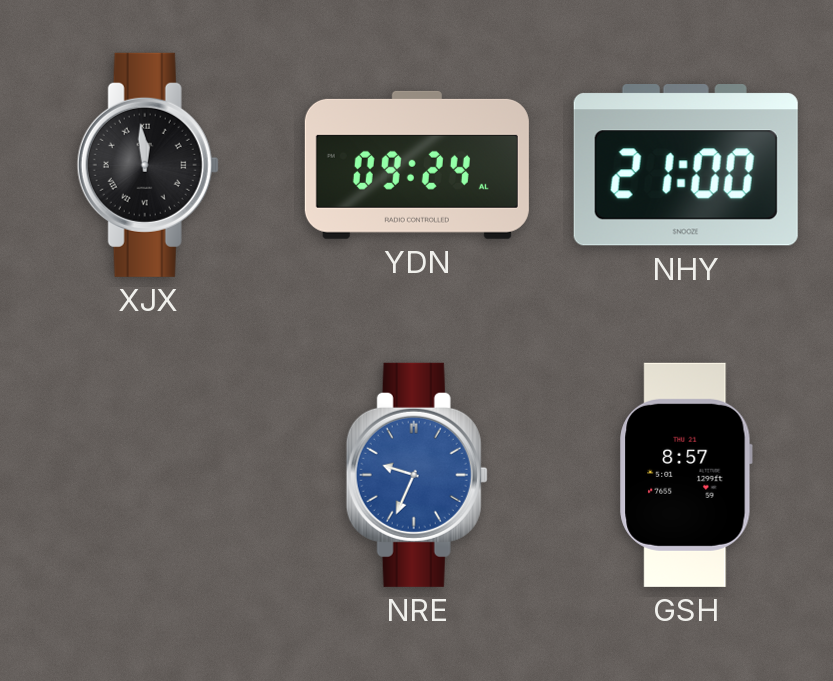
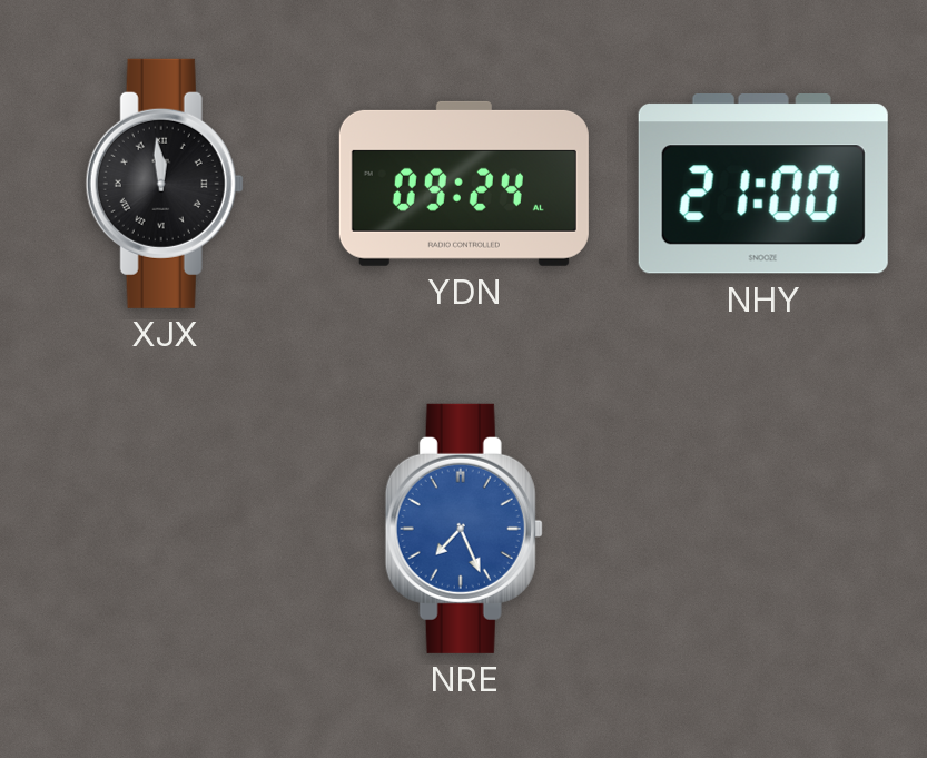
NRE: 9:34 -> 7:26 (464, 529)
GSH: 8:57 -> none (686, 475)
